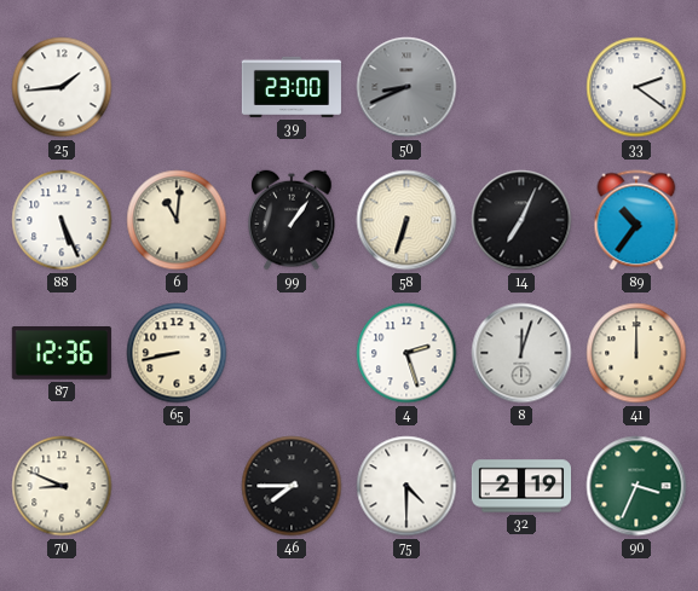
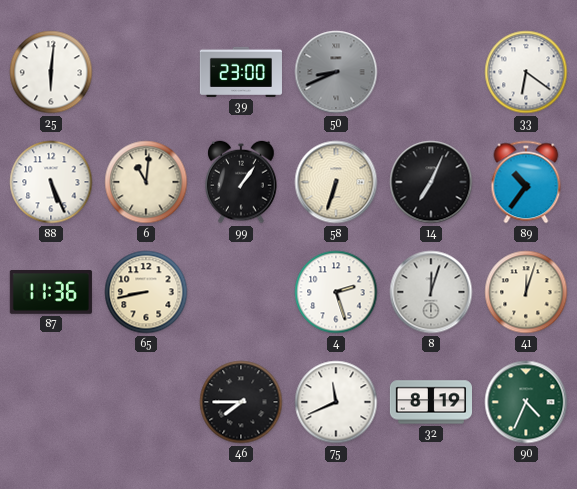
25: 1:44 -> 6:01 (51, 72)
33: 2:21 -> 6:21 (526, 72)
87: 12:36 -> 11:36 (51, 293)
41: 12:00 -> 12:03 (526, 292)
70: 8:49 -> none (62, 486)
75: 4:30 -> 11:41 (336, 402)
32: 2:19 -> 8:19 (430, 402)
90: 3:34 -> 4:34 (526, 402)
